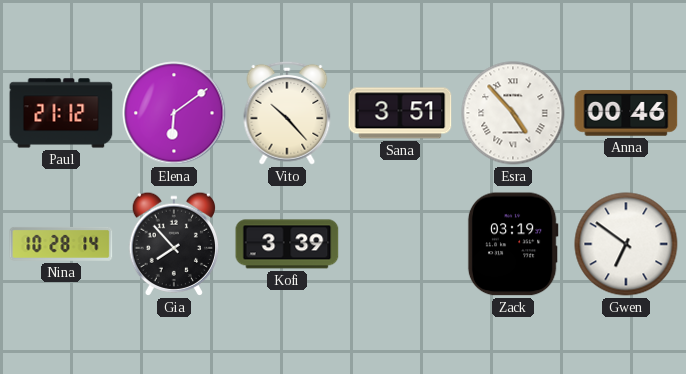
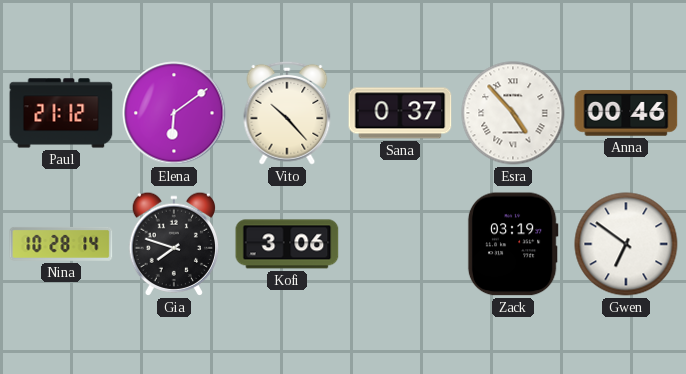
Sana: 3:51 -> 0:37 (400, 113)
Gia: 7:53 -> 7:48 (173, 244)
Kofi: 3:39 -> 3:06 (287, 244)
